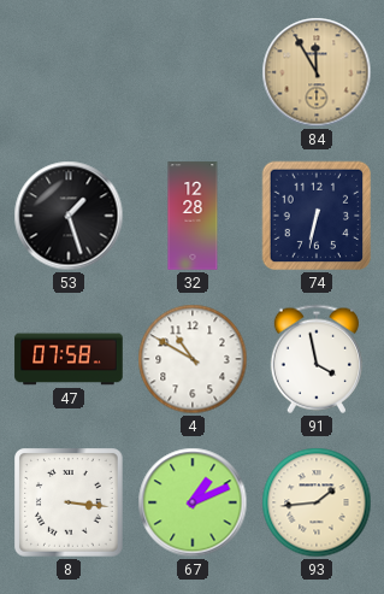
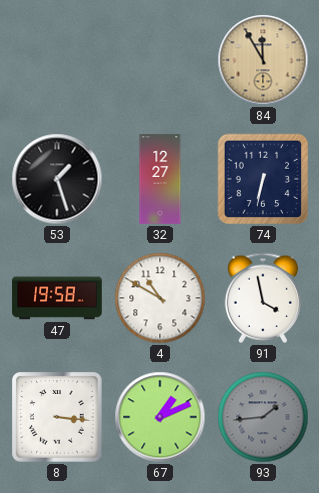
32: 12:28 -> 12:27 (160, 179)
47: 07:58 -> 19:58 (57, 298)
93 dial: cream -> grey (263, 417)
